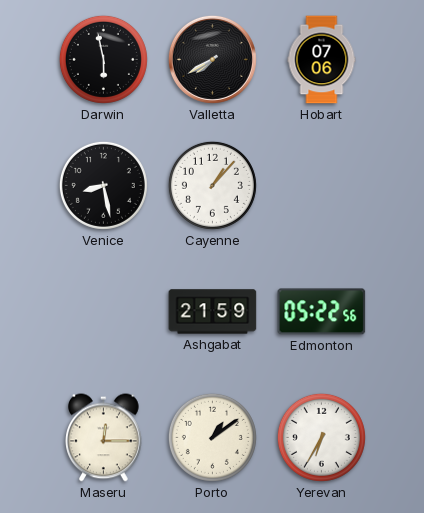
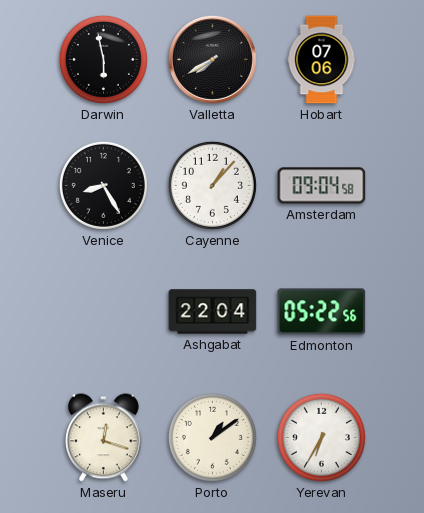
Venice: 8:28 -> 8:25 (103, 185)
Amsterdam: none -> 09:04 (322, 186)
Ashgabat: 21:59 -> 22:04 (213, 312)
Maseru: 12:15 -> 12:18 (104, 438)
